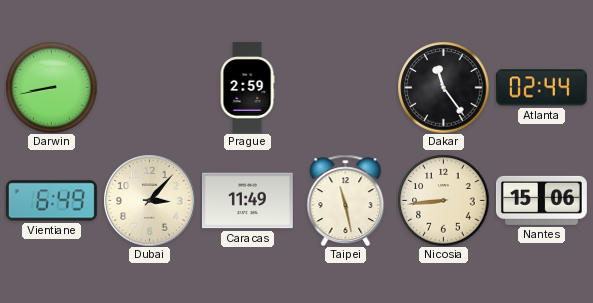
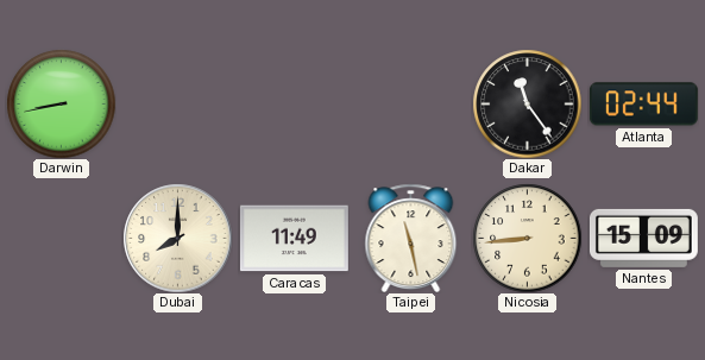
Prague: 2:59 -> none (247, 88)
Vientiane: 6:49 -> none (51, 201)
Dubai: 3:07 -> 8:00 (177, 238)
Nantes: 15:06 -> 15:09 (643, 238)
